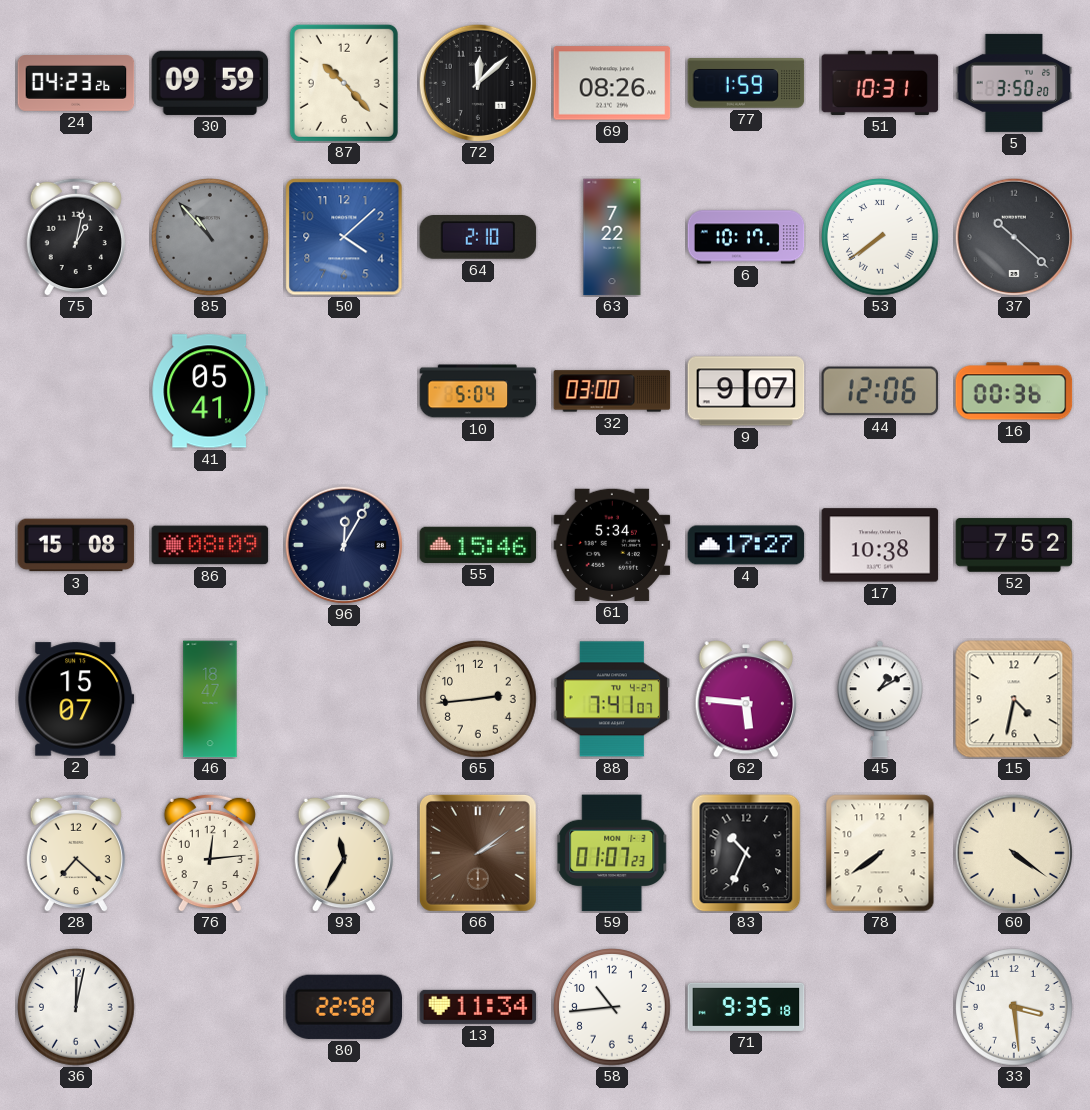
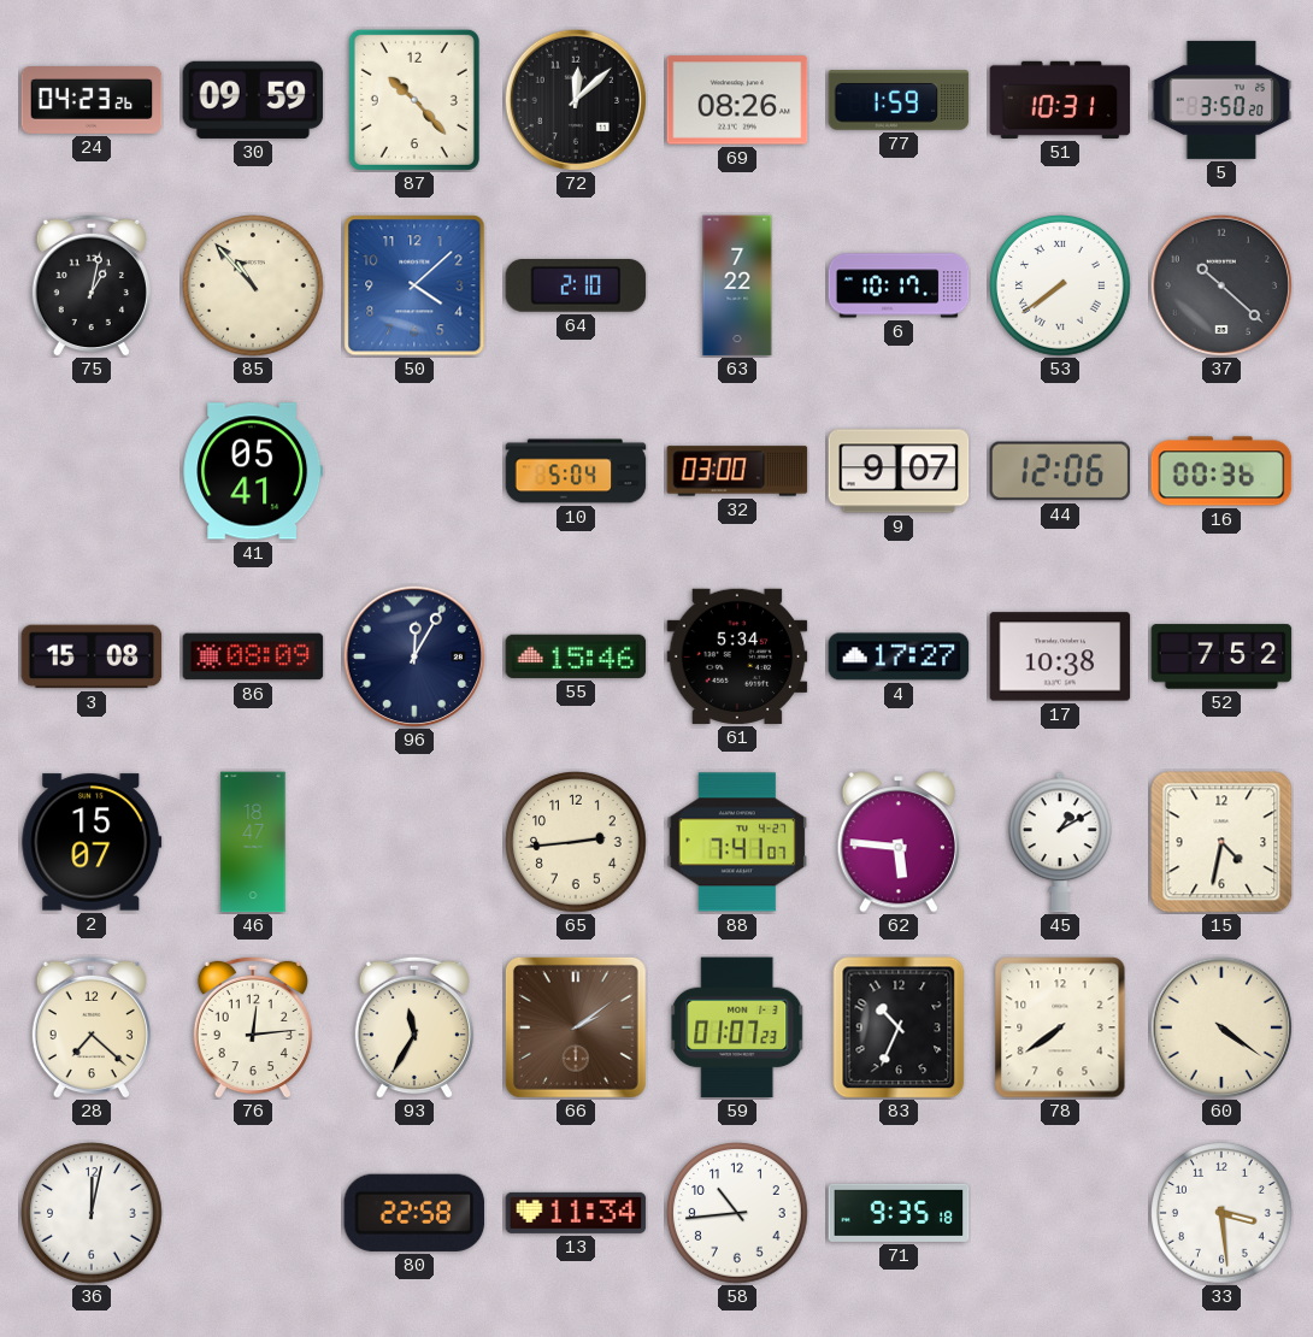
85 dial: grey -> cream (253, 285)
